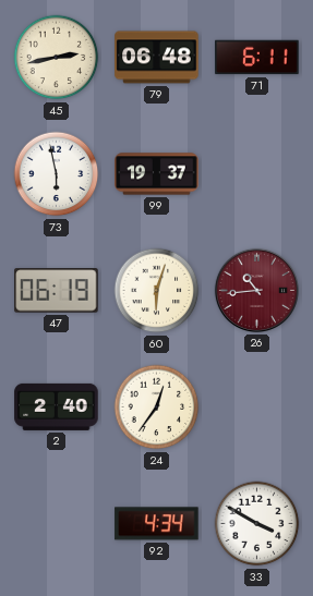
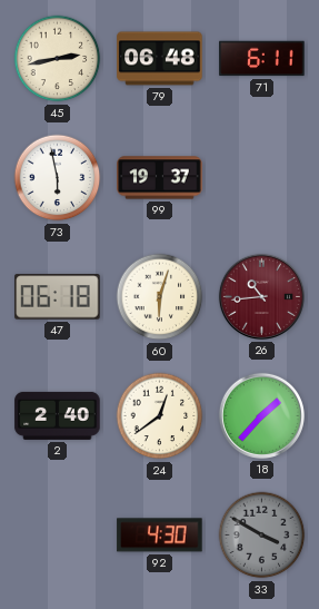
47: 06:19 -> 06:18 (58, 297)
24: 12:36 -> 12:39 (160, 416)
18: none -> 1:37 (261, 415)
92: 4:34 -> 4:30 (160, 536)
33 dial: white -> grey (262, 536)
